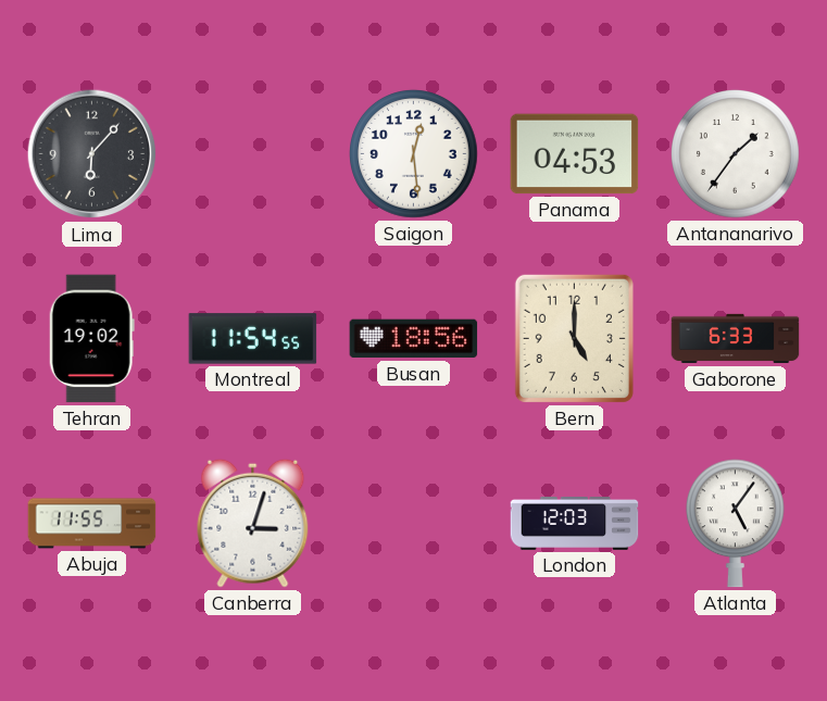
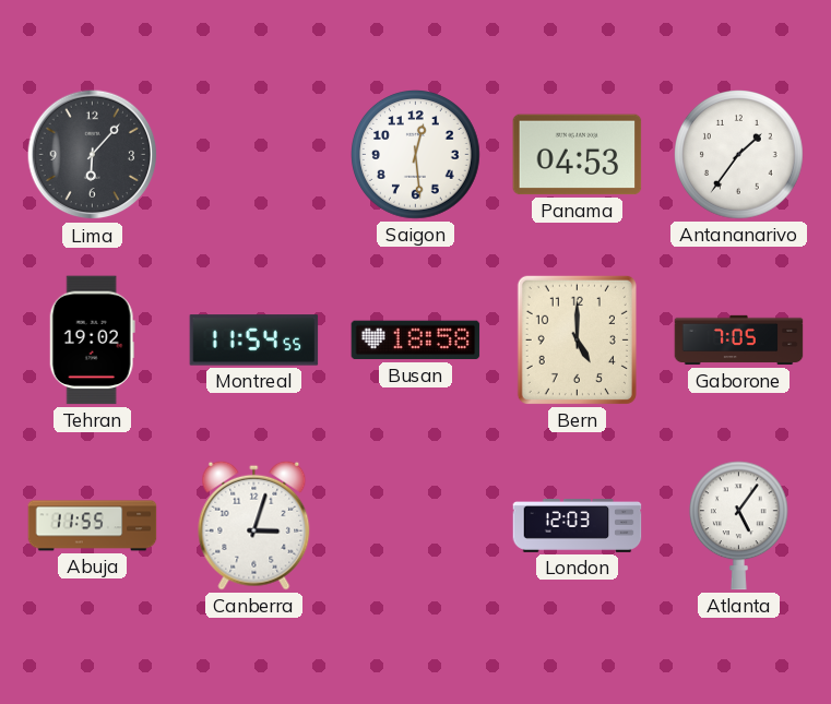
Busan: 18:56 -> 18:58 (416, 341)
Gaborone: 6:33 -> 7:05 (739, 341)
